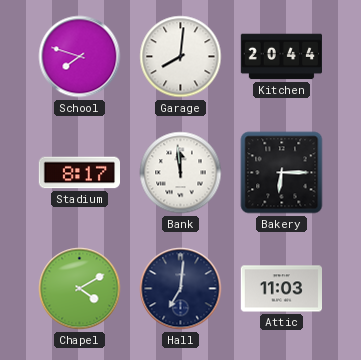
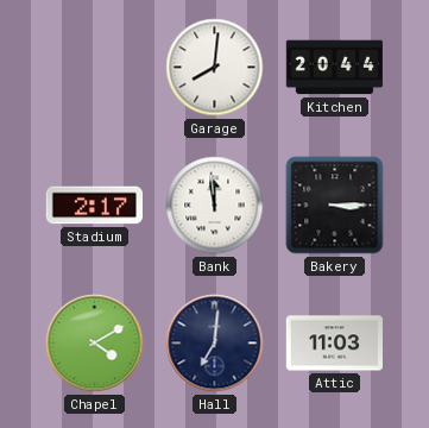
School: 7:48 -> none (80, 57)
Stadium: 8:17 -> 2:17 (94, 206)
Bakery: 6:15 -> 3:15 (335, 206)
